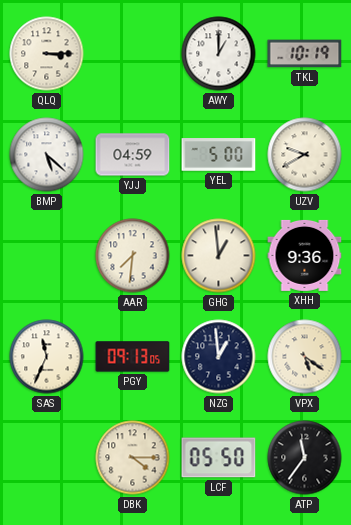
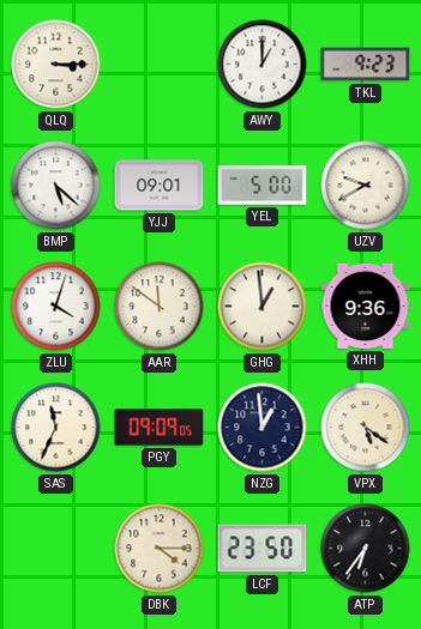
TKL: 10:19 -> 9:23 (366, 65)
YJJ: 04:59 -> 09:01 (160, 186)
ZLU: none -> 4:03 (56, 307)
AAR: 7:31 -> 11:51 (160, 307)
PGY: 09:13 -> 09:09 (160, 428)
LCF: 05:50 -> 23:50 (263, 549)
ATP: 11:36 -> 6:36 (366, 549)
